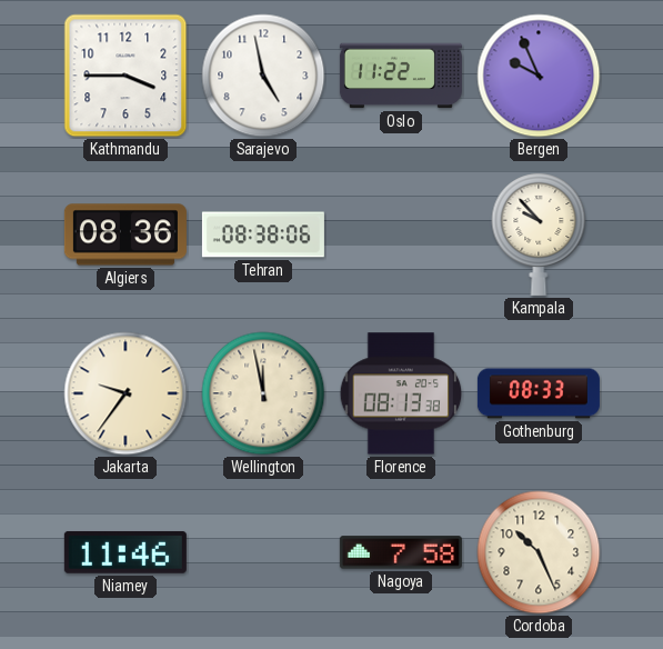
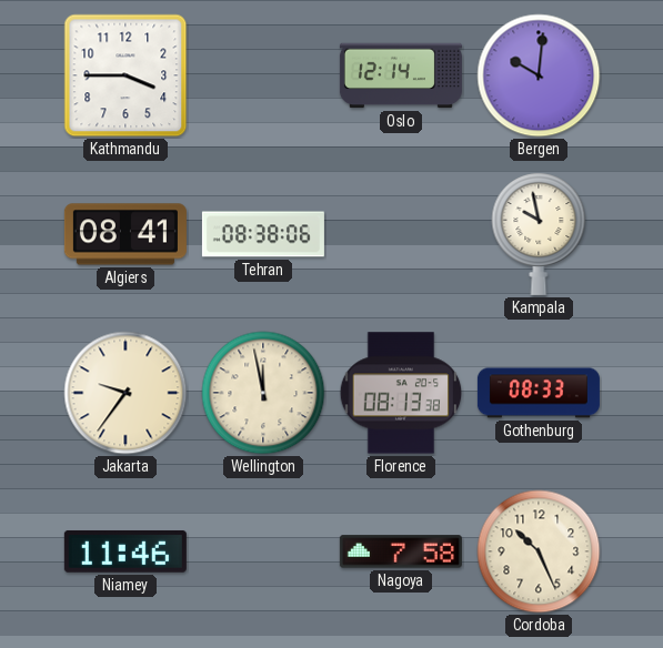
Sarajevo: 4:58 -> none (263, 76)
Oslo: 11:22 -> 12:14 (401, 75)
Bergen: 9:56 -> 10:01 (539, 75)
Algiers: 08:36 -> 08:41 (125, 234)
Kampala: 9:53 -> 9:58 (539, 234)
